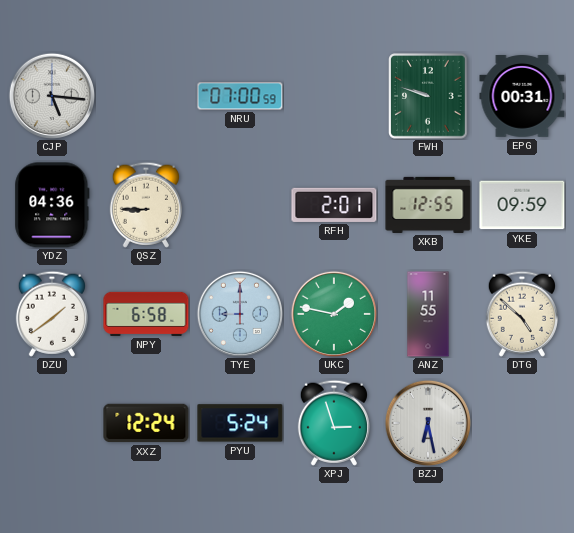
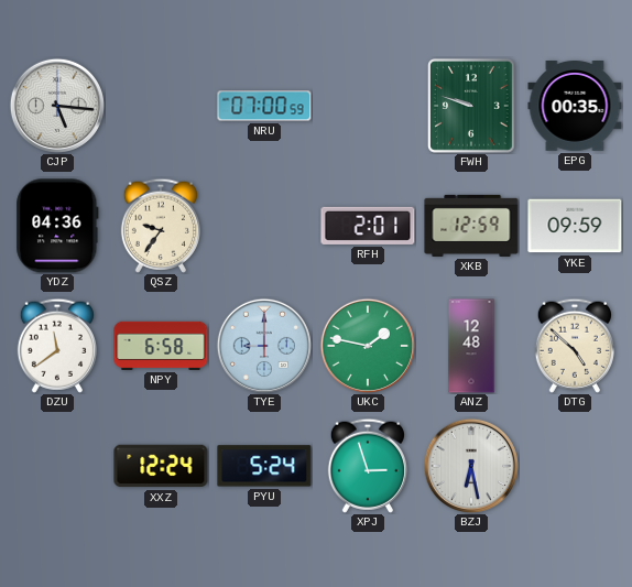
EPG: 00:31 -> 00:35 (575, 107)
QSZ: 8:45 -> 9:36 (161, 226)
XKB: 12:55 -> 12:59 (471, 226)
DZU: 1:39 -> 11:39 (57, 346)
ANZ: 11:55 -> 12:48 (471, 346)
